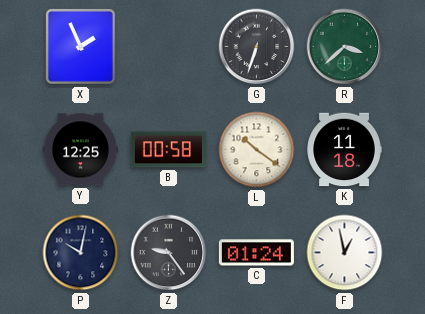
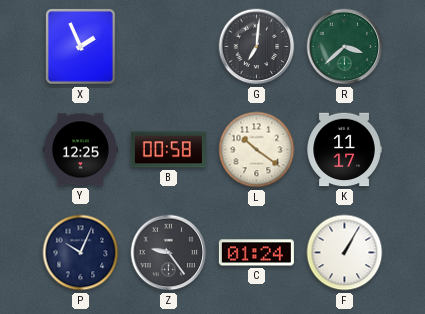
G: 6:33 -> 7:01 (257, 47)
K: 11:18 -> 11:17 (344, 150)
P: 10:02 -> 10:04 (81, 253)
F: 12:58 -> 1:05 (345, 253)
